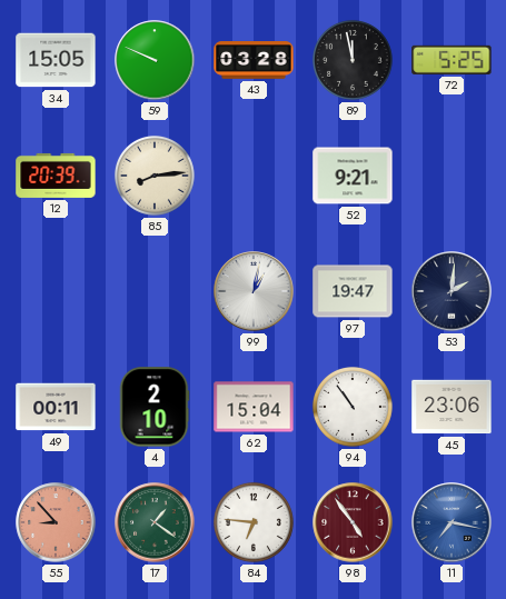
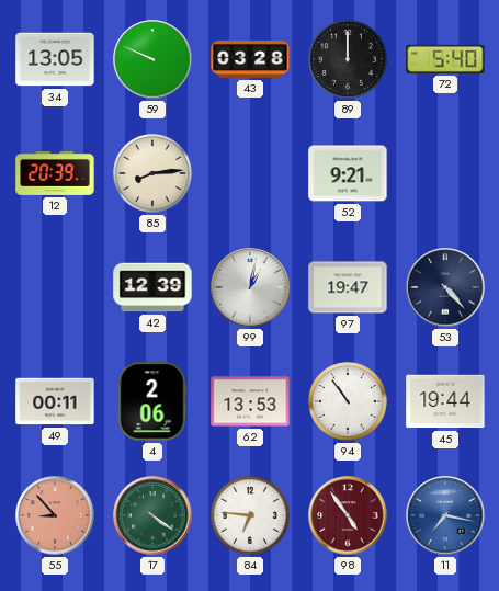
34: 15:05 -> 13:05 (55, 59)
89: 11:58 -> 12:00 (348, 59)
72: 5:25 -> 5:40 (445, 59)
42: none -> 12:39 (152, 287)
53: 2:01 -> 4:23 (445, 287)
4: 2:10 -> 2:06 (152, 401)
62: 15:04 -> 13:53 (250, 401)
45: 23:06 -> 19:44 (445, 401)
17: 1:21 -> 4:21 (152, 515)
